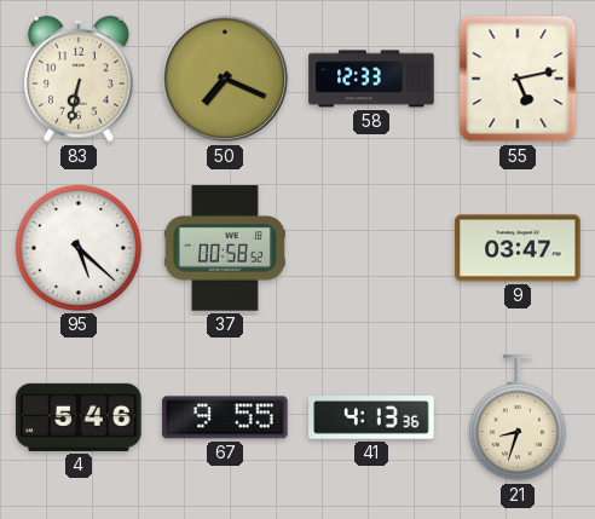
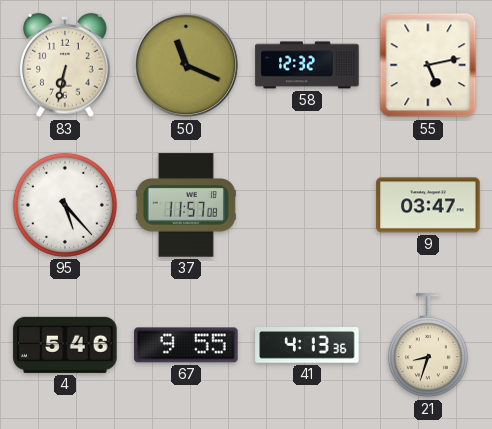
50: 7:19 -> 11:19 (186, 65)
58: 12:33 -> 12:32 (307, 65)
95: 5:22 -> 5:23 (65, 205)
37: 00:58 -> 11:57 (186, 205)
